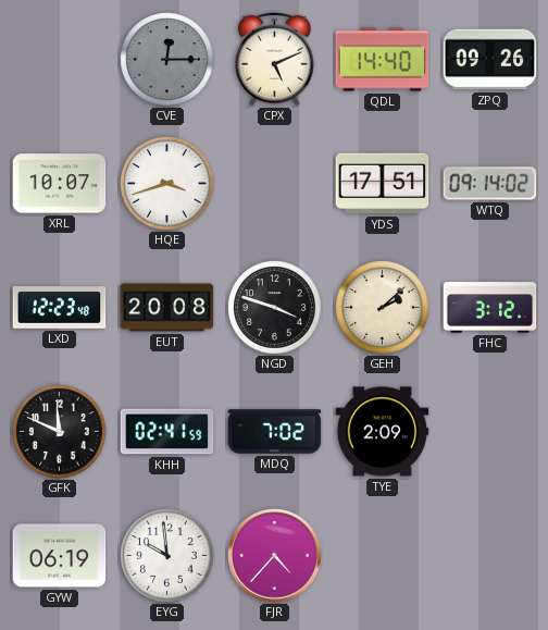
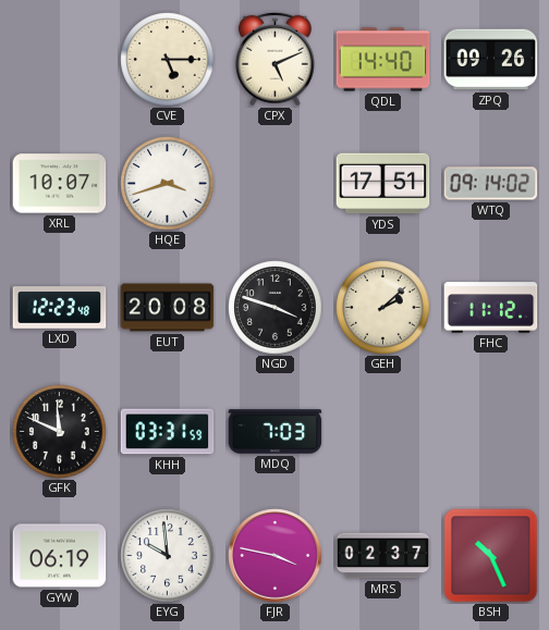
CVE: 12:15 -> 5:15 (168, 60)
CVE dial: grey -> cream (168, 60)
FHC: 3:12 -> 11:12 (491, 308)
KHH: 02:41 -> 03:31 (168, 432)
MDQ: 7:02 -> 7:03 (276, 432)
TYE: 2:09 -> none (383, 432)
FJR: 4:37 -> 3:47 (276, 556)
MRS: none -> 02:37 (383, 556)
BSH: none -> 10:26 (491, 556)
